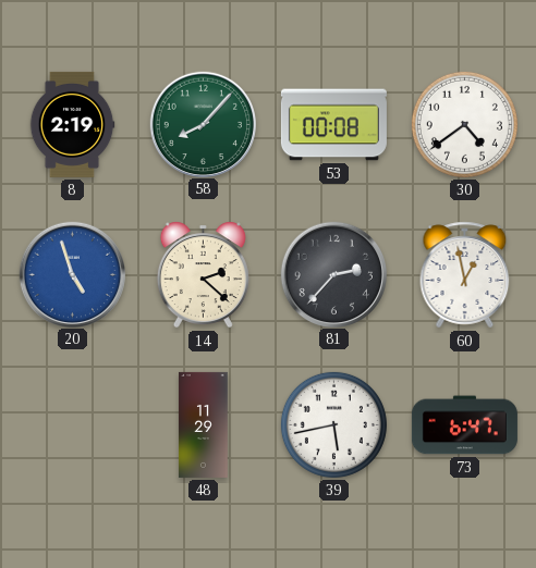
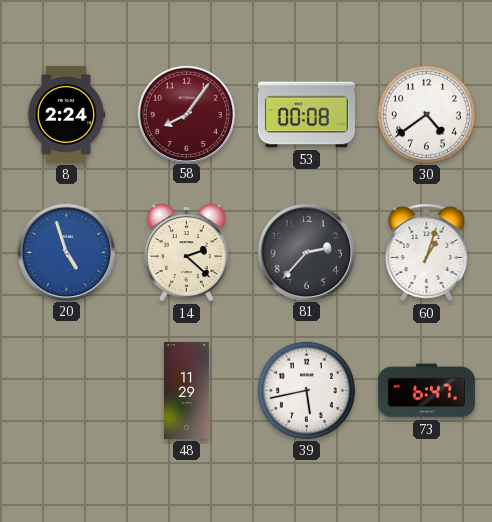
8: 2:19 -> 2:24 (66, 114)
58: 8:07 -> 8:06 (186, 114)
58 dial: green -> burgundy (186, 114)
60: 12:58 -> 1:03 (427, 253)
